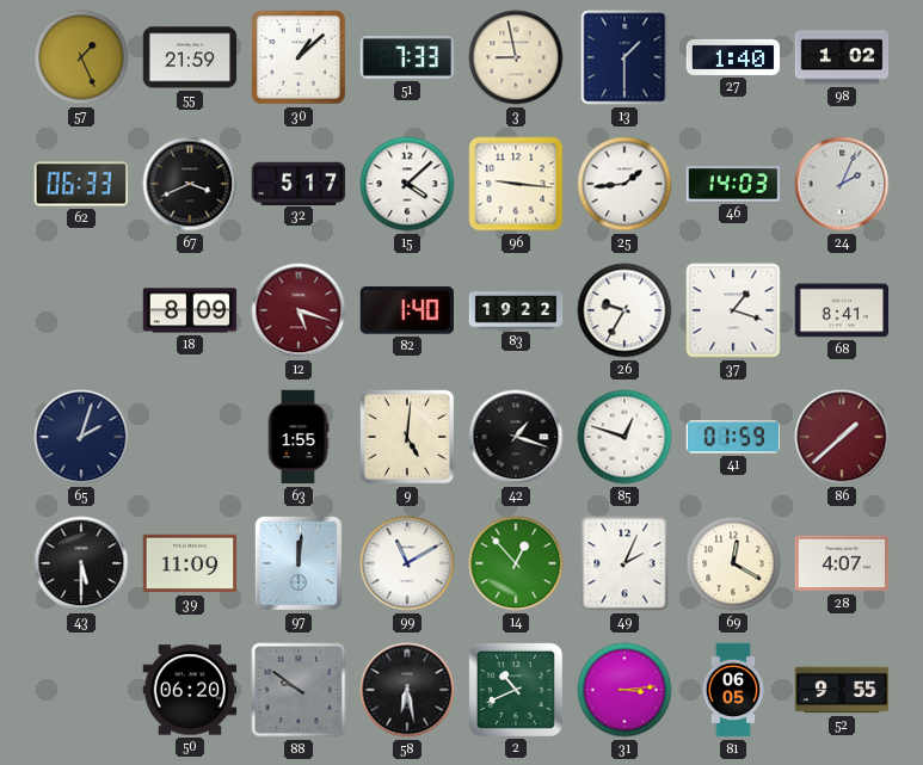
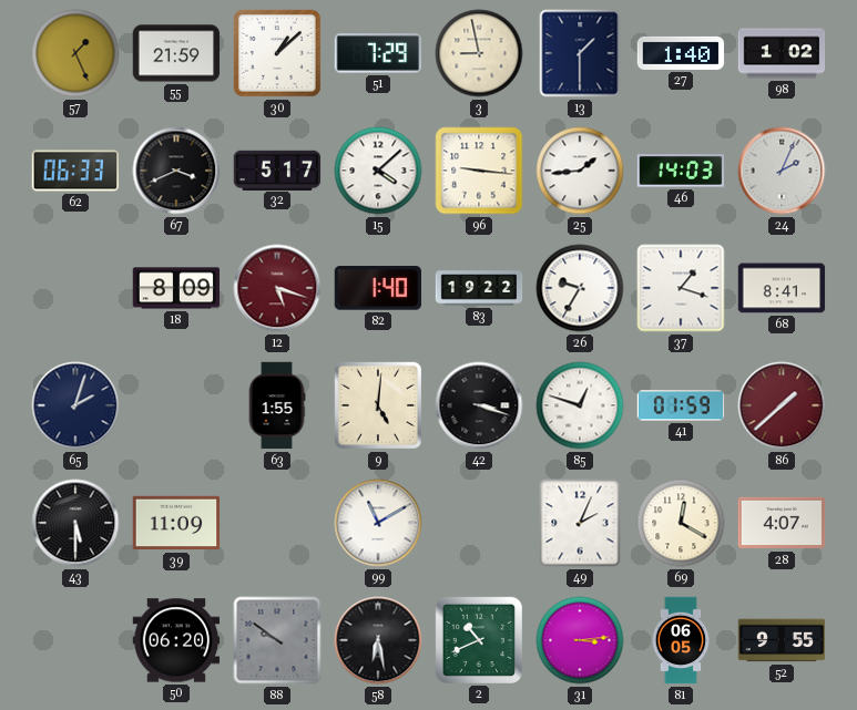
51: 7:33 -> 7:29 (377, 53)
42: 1:18 -> 3:18 (479, 405)
97: 12:01 -> none (299, 563)
14: 12:53 -> none (516, 563)
